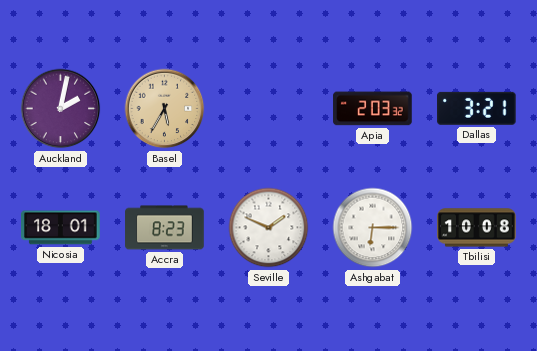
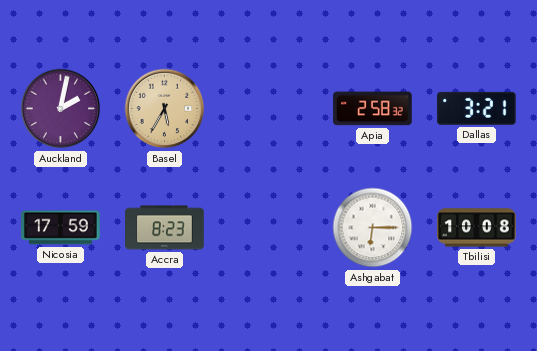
Apia: 2:03 -> 2:58 (373, 109)
Nicosia: 18:01 -> 17:59 (61, 228)
Seville: 1:49 -> none (269, 228)
